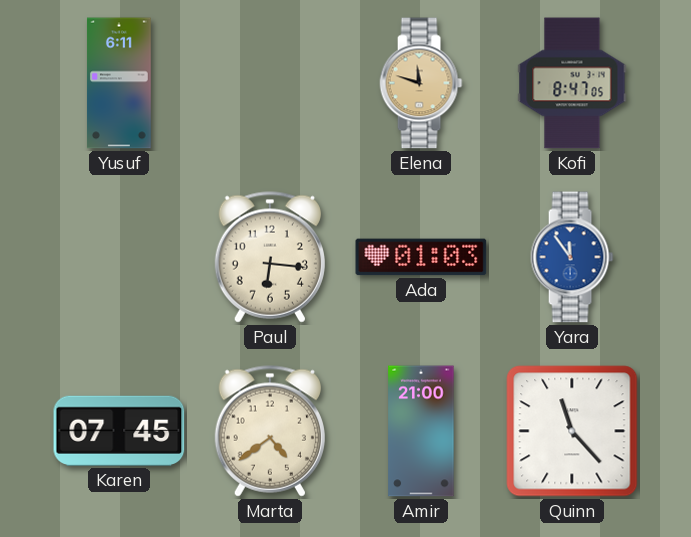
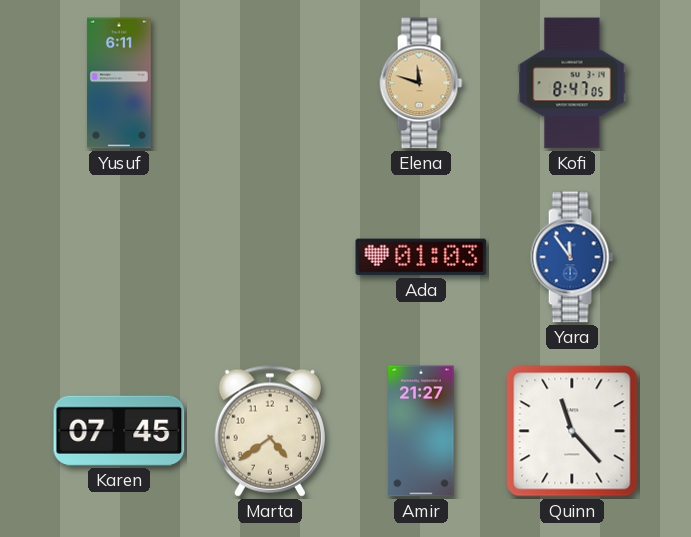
Paul: 6:16 -> none (270, 257)
Amir: 21:00 -> 21:27 (421, 431)
